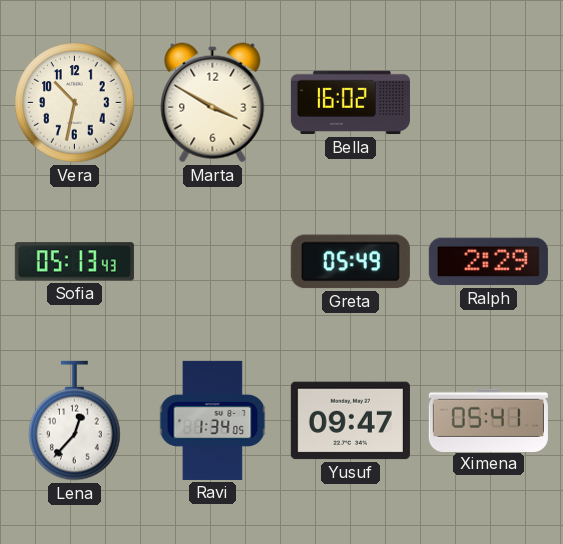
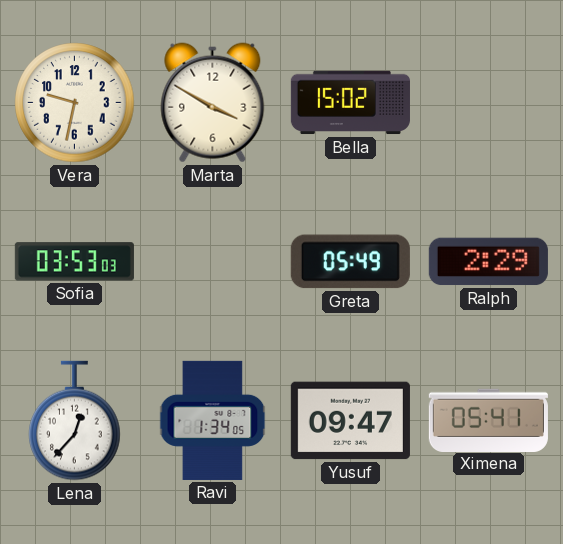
Vera: 10:32 -> 9:32 (75, 103)
Bella: 16:02 -> 15:02 (350, 103)
Sofia: 05:13 -> 03:53 (74, 262)
